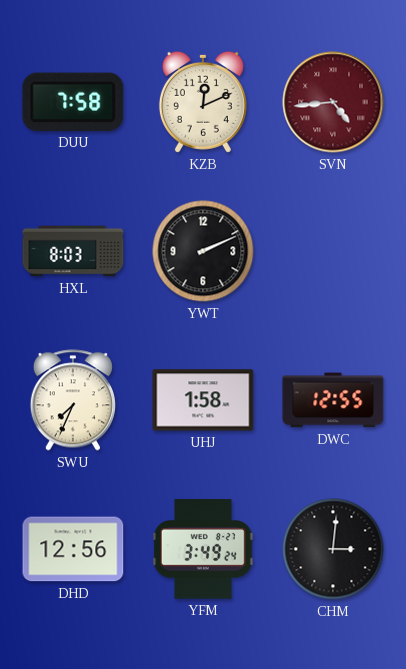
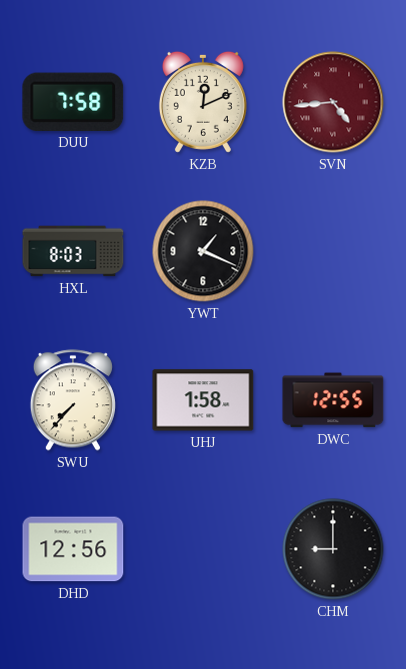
YWT: 2:11 -> 1:19 (203, 251)
SWU: 7:34 -> 7:37 (73, 400)
YFM: 3:49 -> none (203, 549)
CHM: 3:01 -> 9:00 (333, 549)
